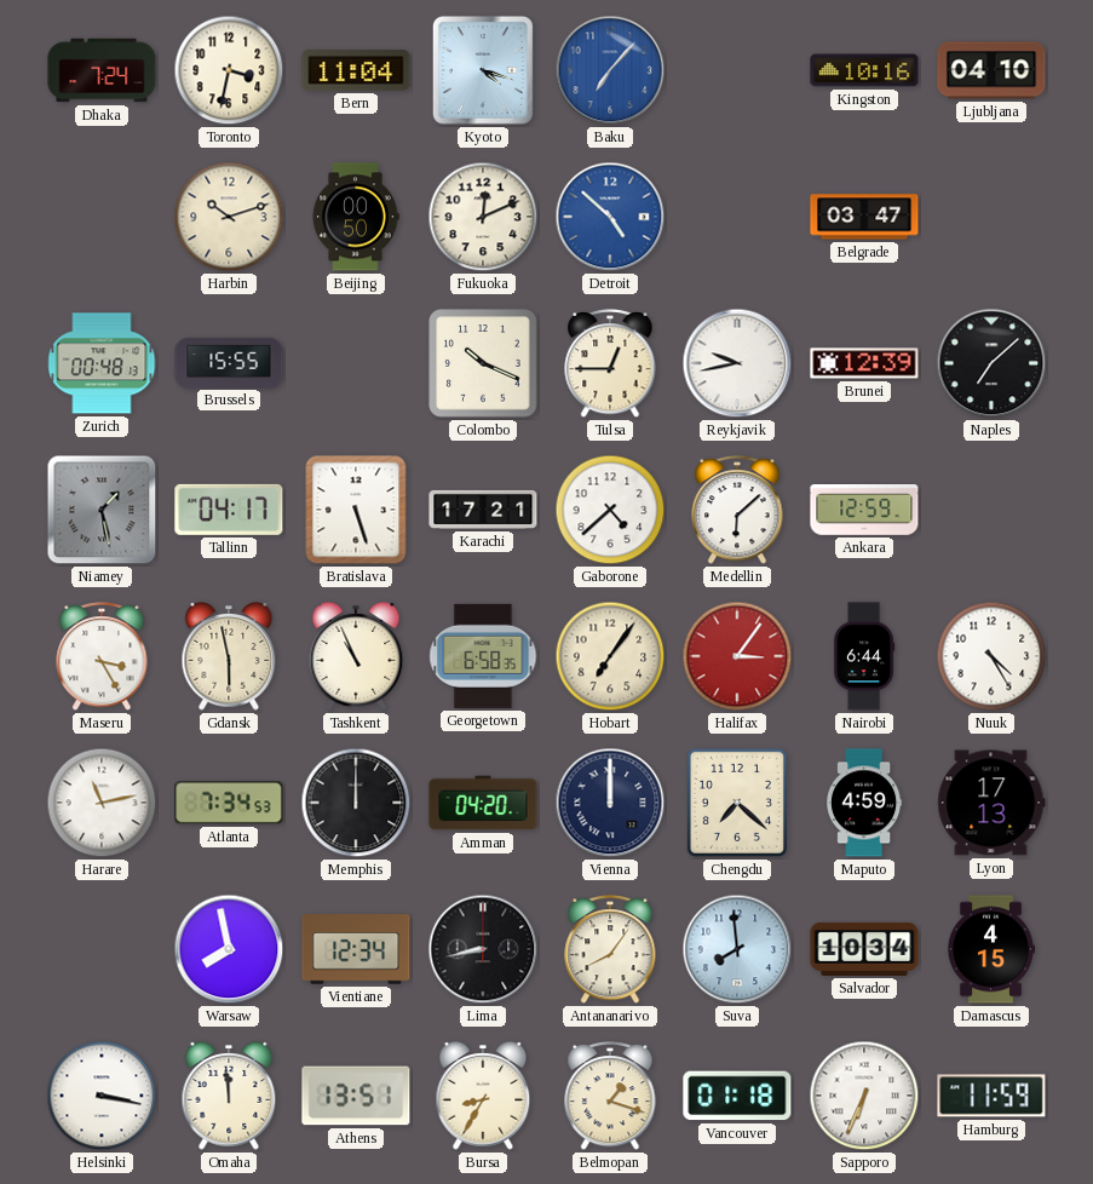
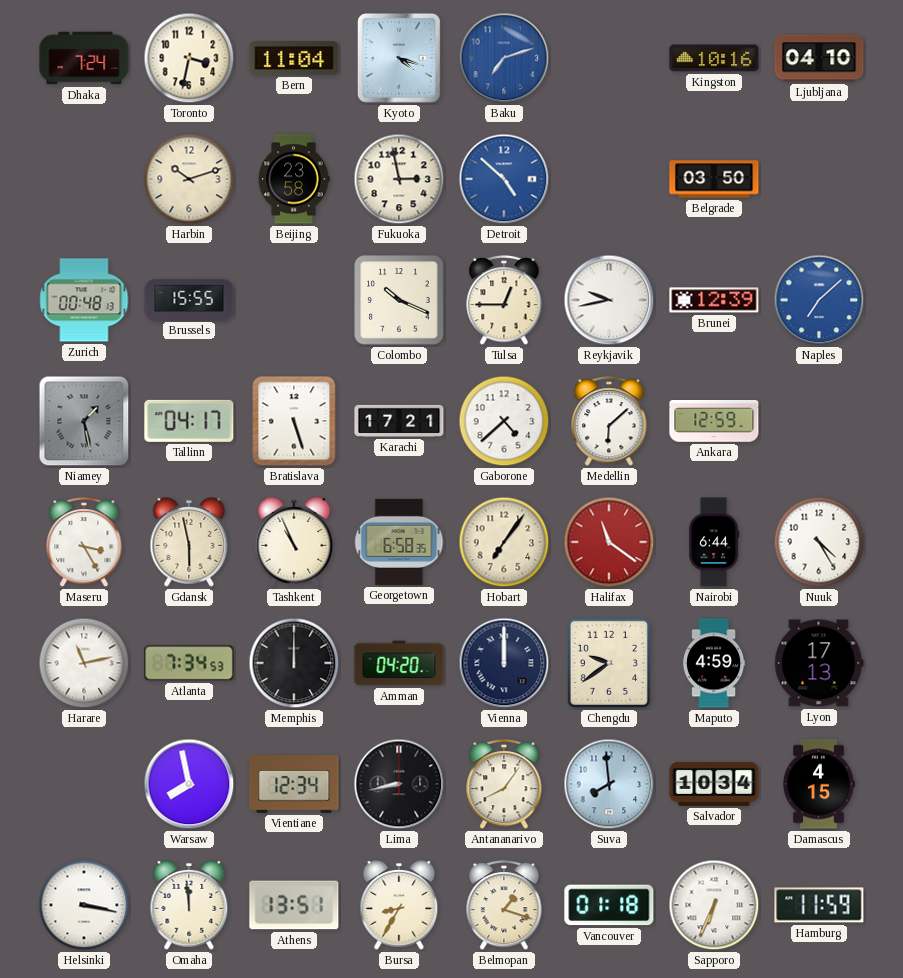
Baku: 7:07 -> 7:12 (504, 58)
Beijing: 00:50 -> 23:58 (294, 179)
Fukuoka: 12:11 -> 2:58 (399, 179)
Belgrade: 03:47 -> 03:50 (714, 179)
Naples dial: black -> blue (819, 300)
Halifax: 3:06 -> 11:21 (609, 542)
Chengdu: 7:22 -> 9:39 (609, 663)
